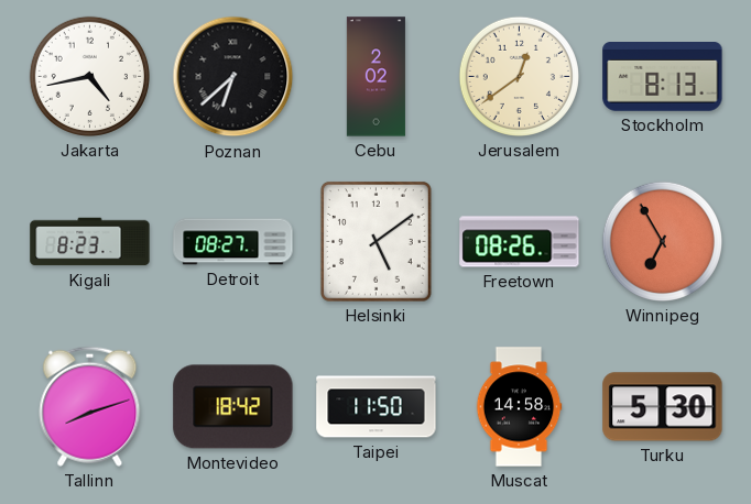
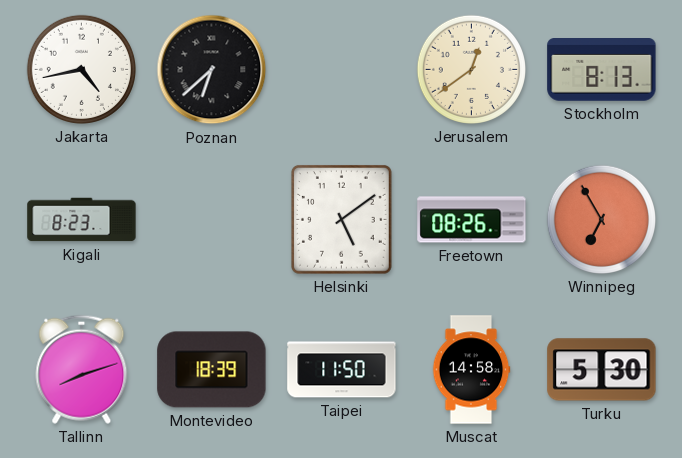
Cebu: 2:02 -> none (375, 77)
Detroit: 08:27 -> none (233, 242)
Montevideo: 18:42 -> 18:39 (212, 370)
